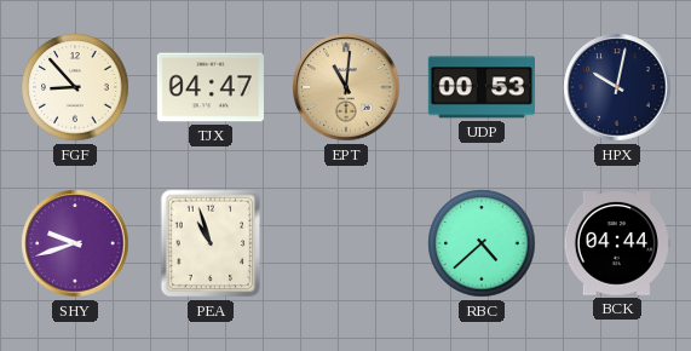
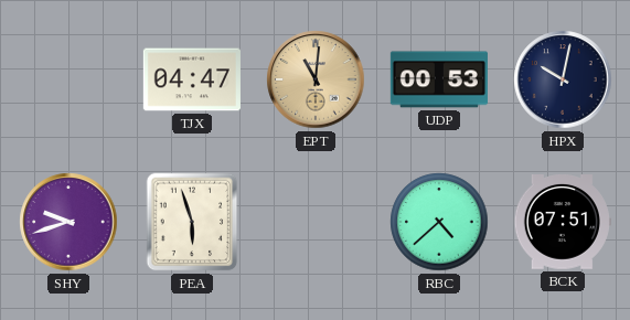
FGF: 8:53 -> none (75, 87)
PEA: 10:57 -> 5:57 (192, 222)
BCK: 04:44 -> 07:51 (563, 223)
